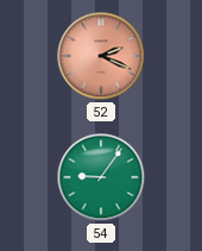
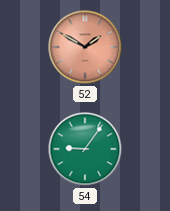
52: 2:19 -> 1:50 (85, 47)
